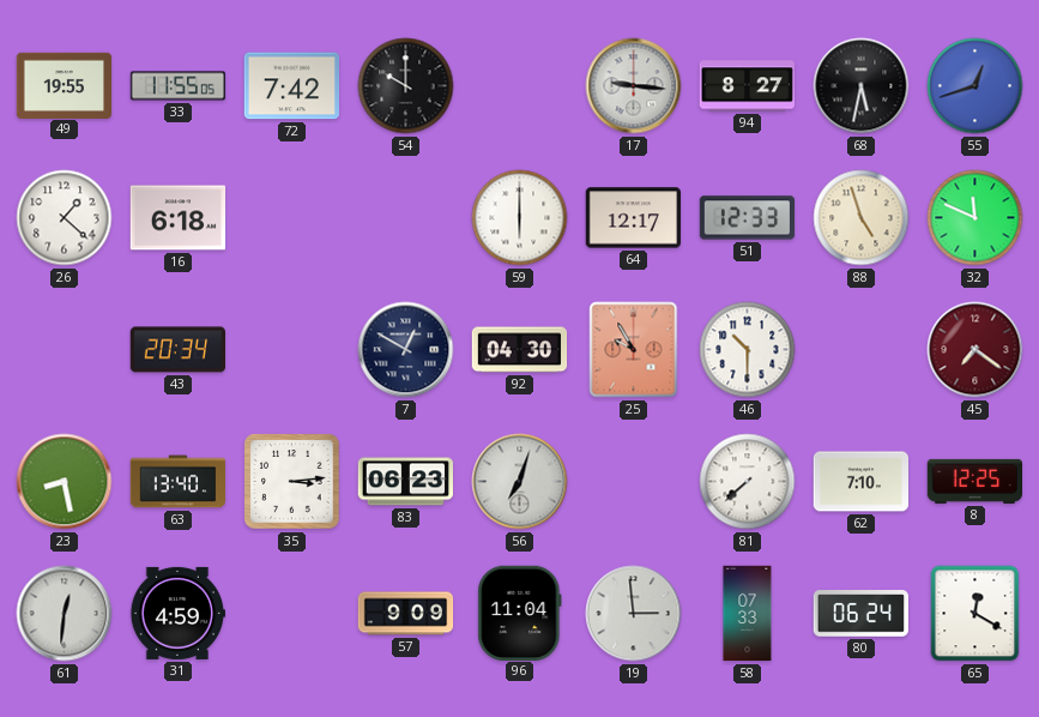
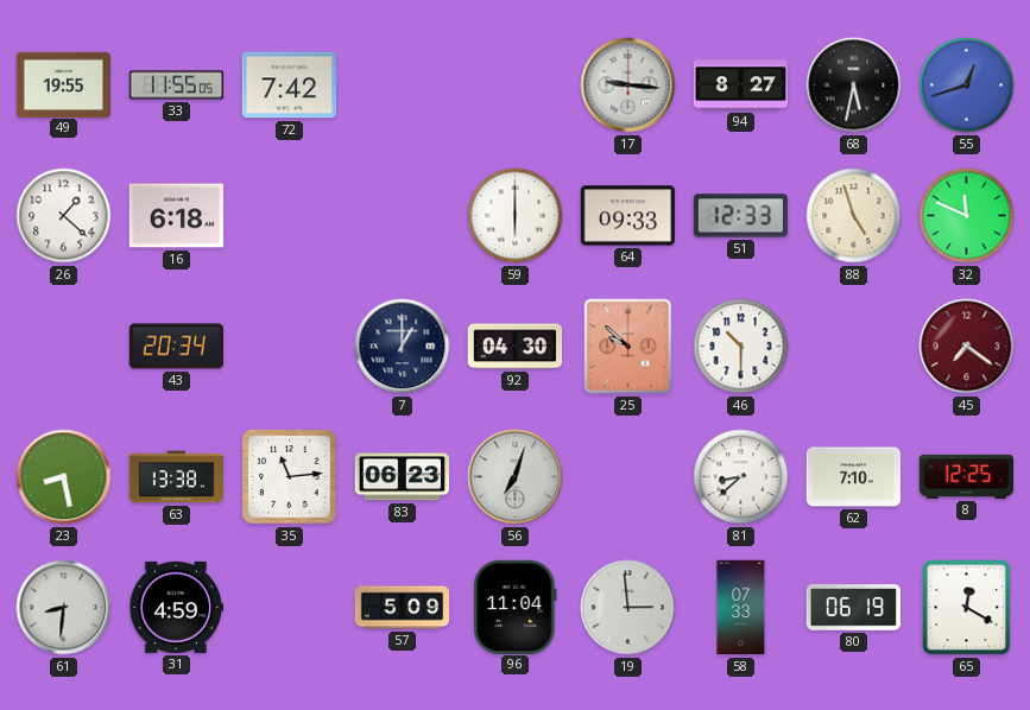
54: 10:00 -> none (406, 86)
64: 12:17 -> 09:33 (627, 216)
7: 12:50 -> 1:00 (403, 347)
25: 9:55 -> 9:52 (628, 347)
63: 13:40 -> 13:38 (177, 477)
35: 3:14 -> 11:14 (290, 477)
81: 7:38 -> 8:38 (741, 477)
61: 12:31 -> 8:31 (64, 608)
57: 9:09 -> 5:09 (403, 608)
80: 06:24 -> 06:19 (853, 608)
